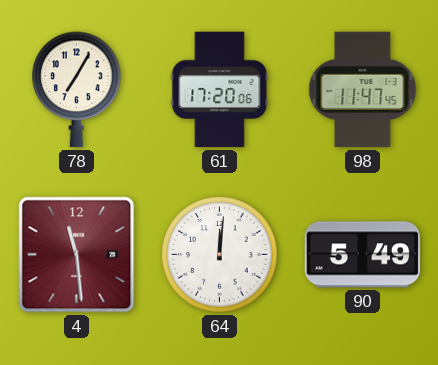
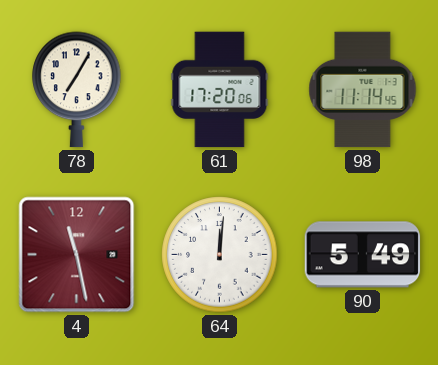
98: 11:47 -> 11:14 (363, 90)
4: 11:29 -> 11:28 (77, 255)
